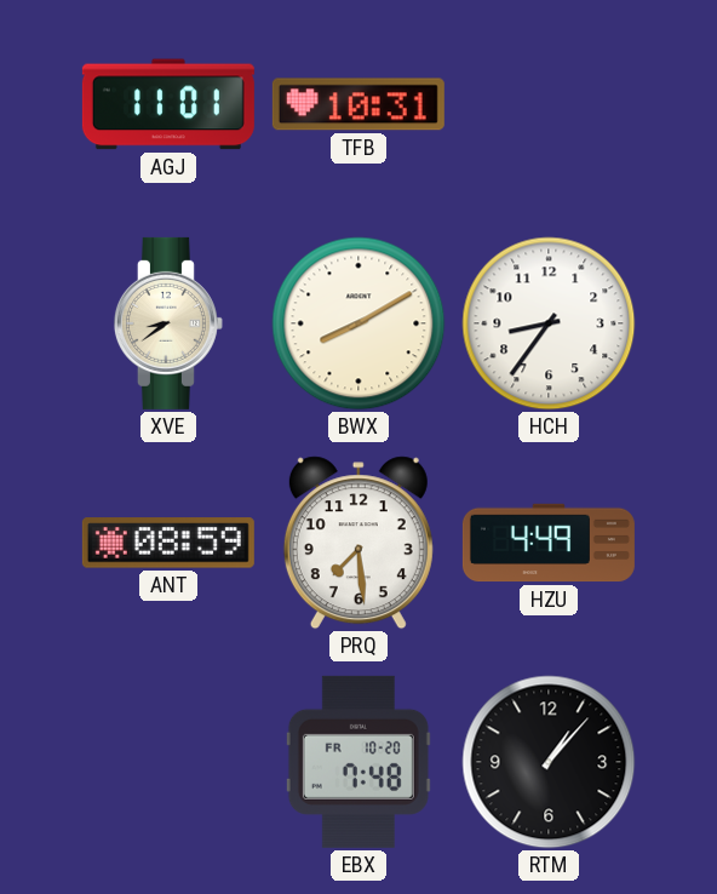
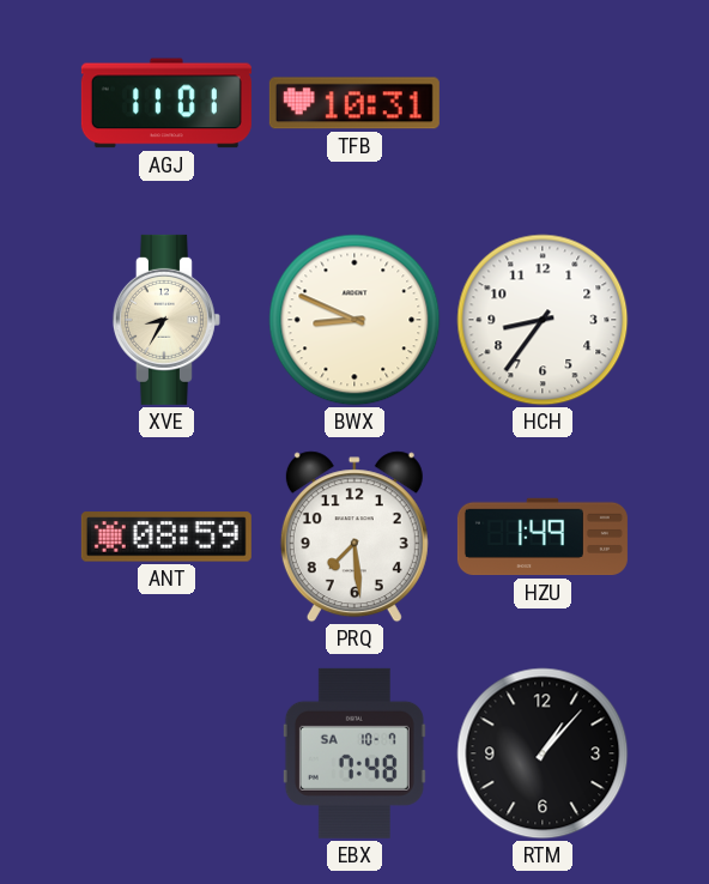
XVE: 8:39 -> 8:35 (166, 320)
BWX: 8:10 -> 8:49 (354, 320)
HZU: 4:49 -> 1:49 (543, 537)
EBX date: FR 10-20 -> SA 10-7 (354, 753)
